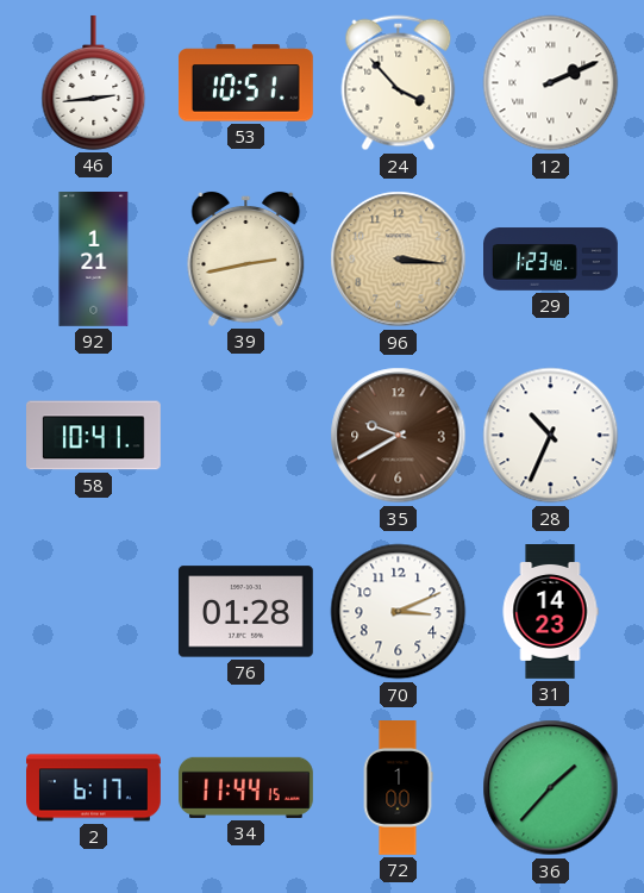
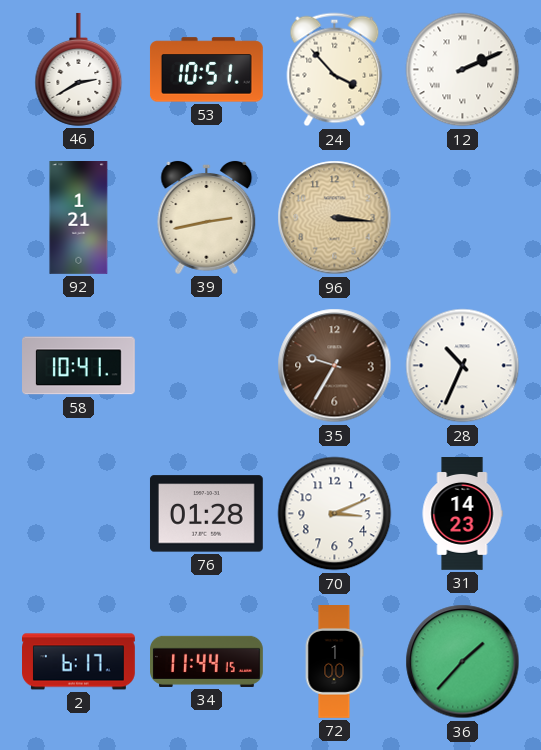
46: 2:44 -> 2:40 (79, 69)
29: 1:23 -> none (551, 260)
35: 9:40 -> 9:35 (335, 366)
